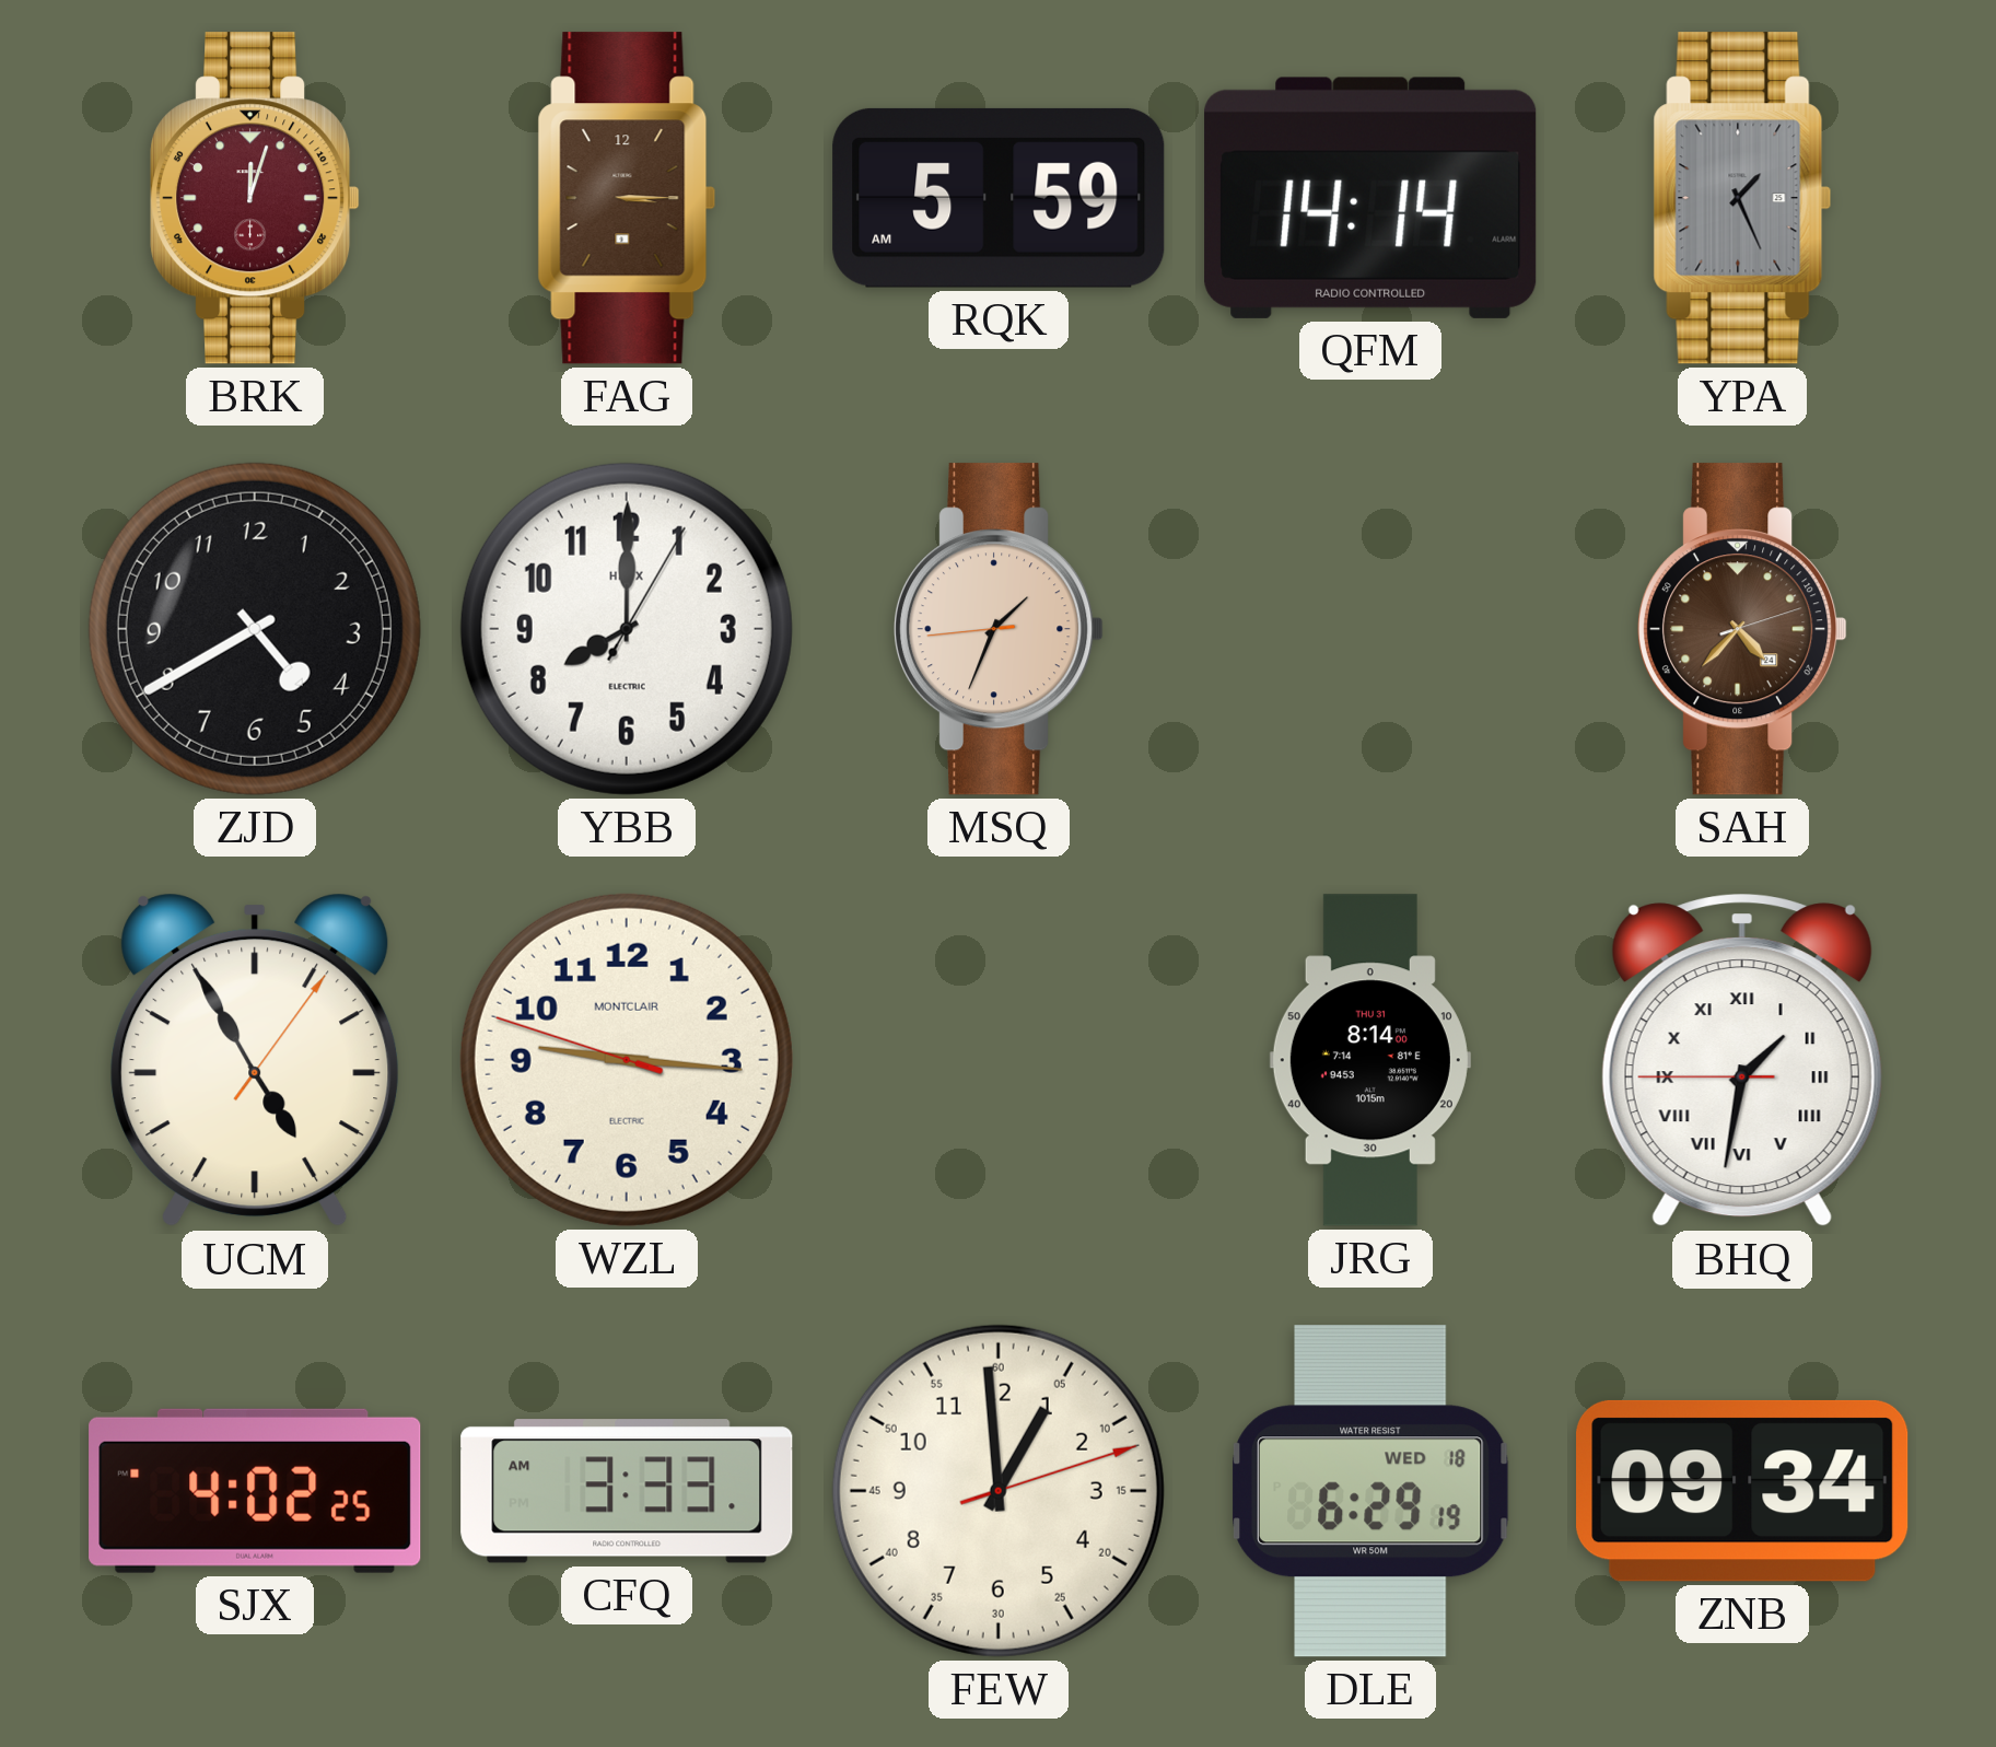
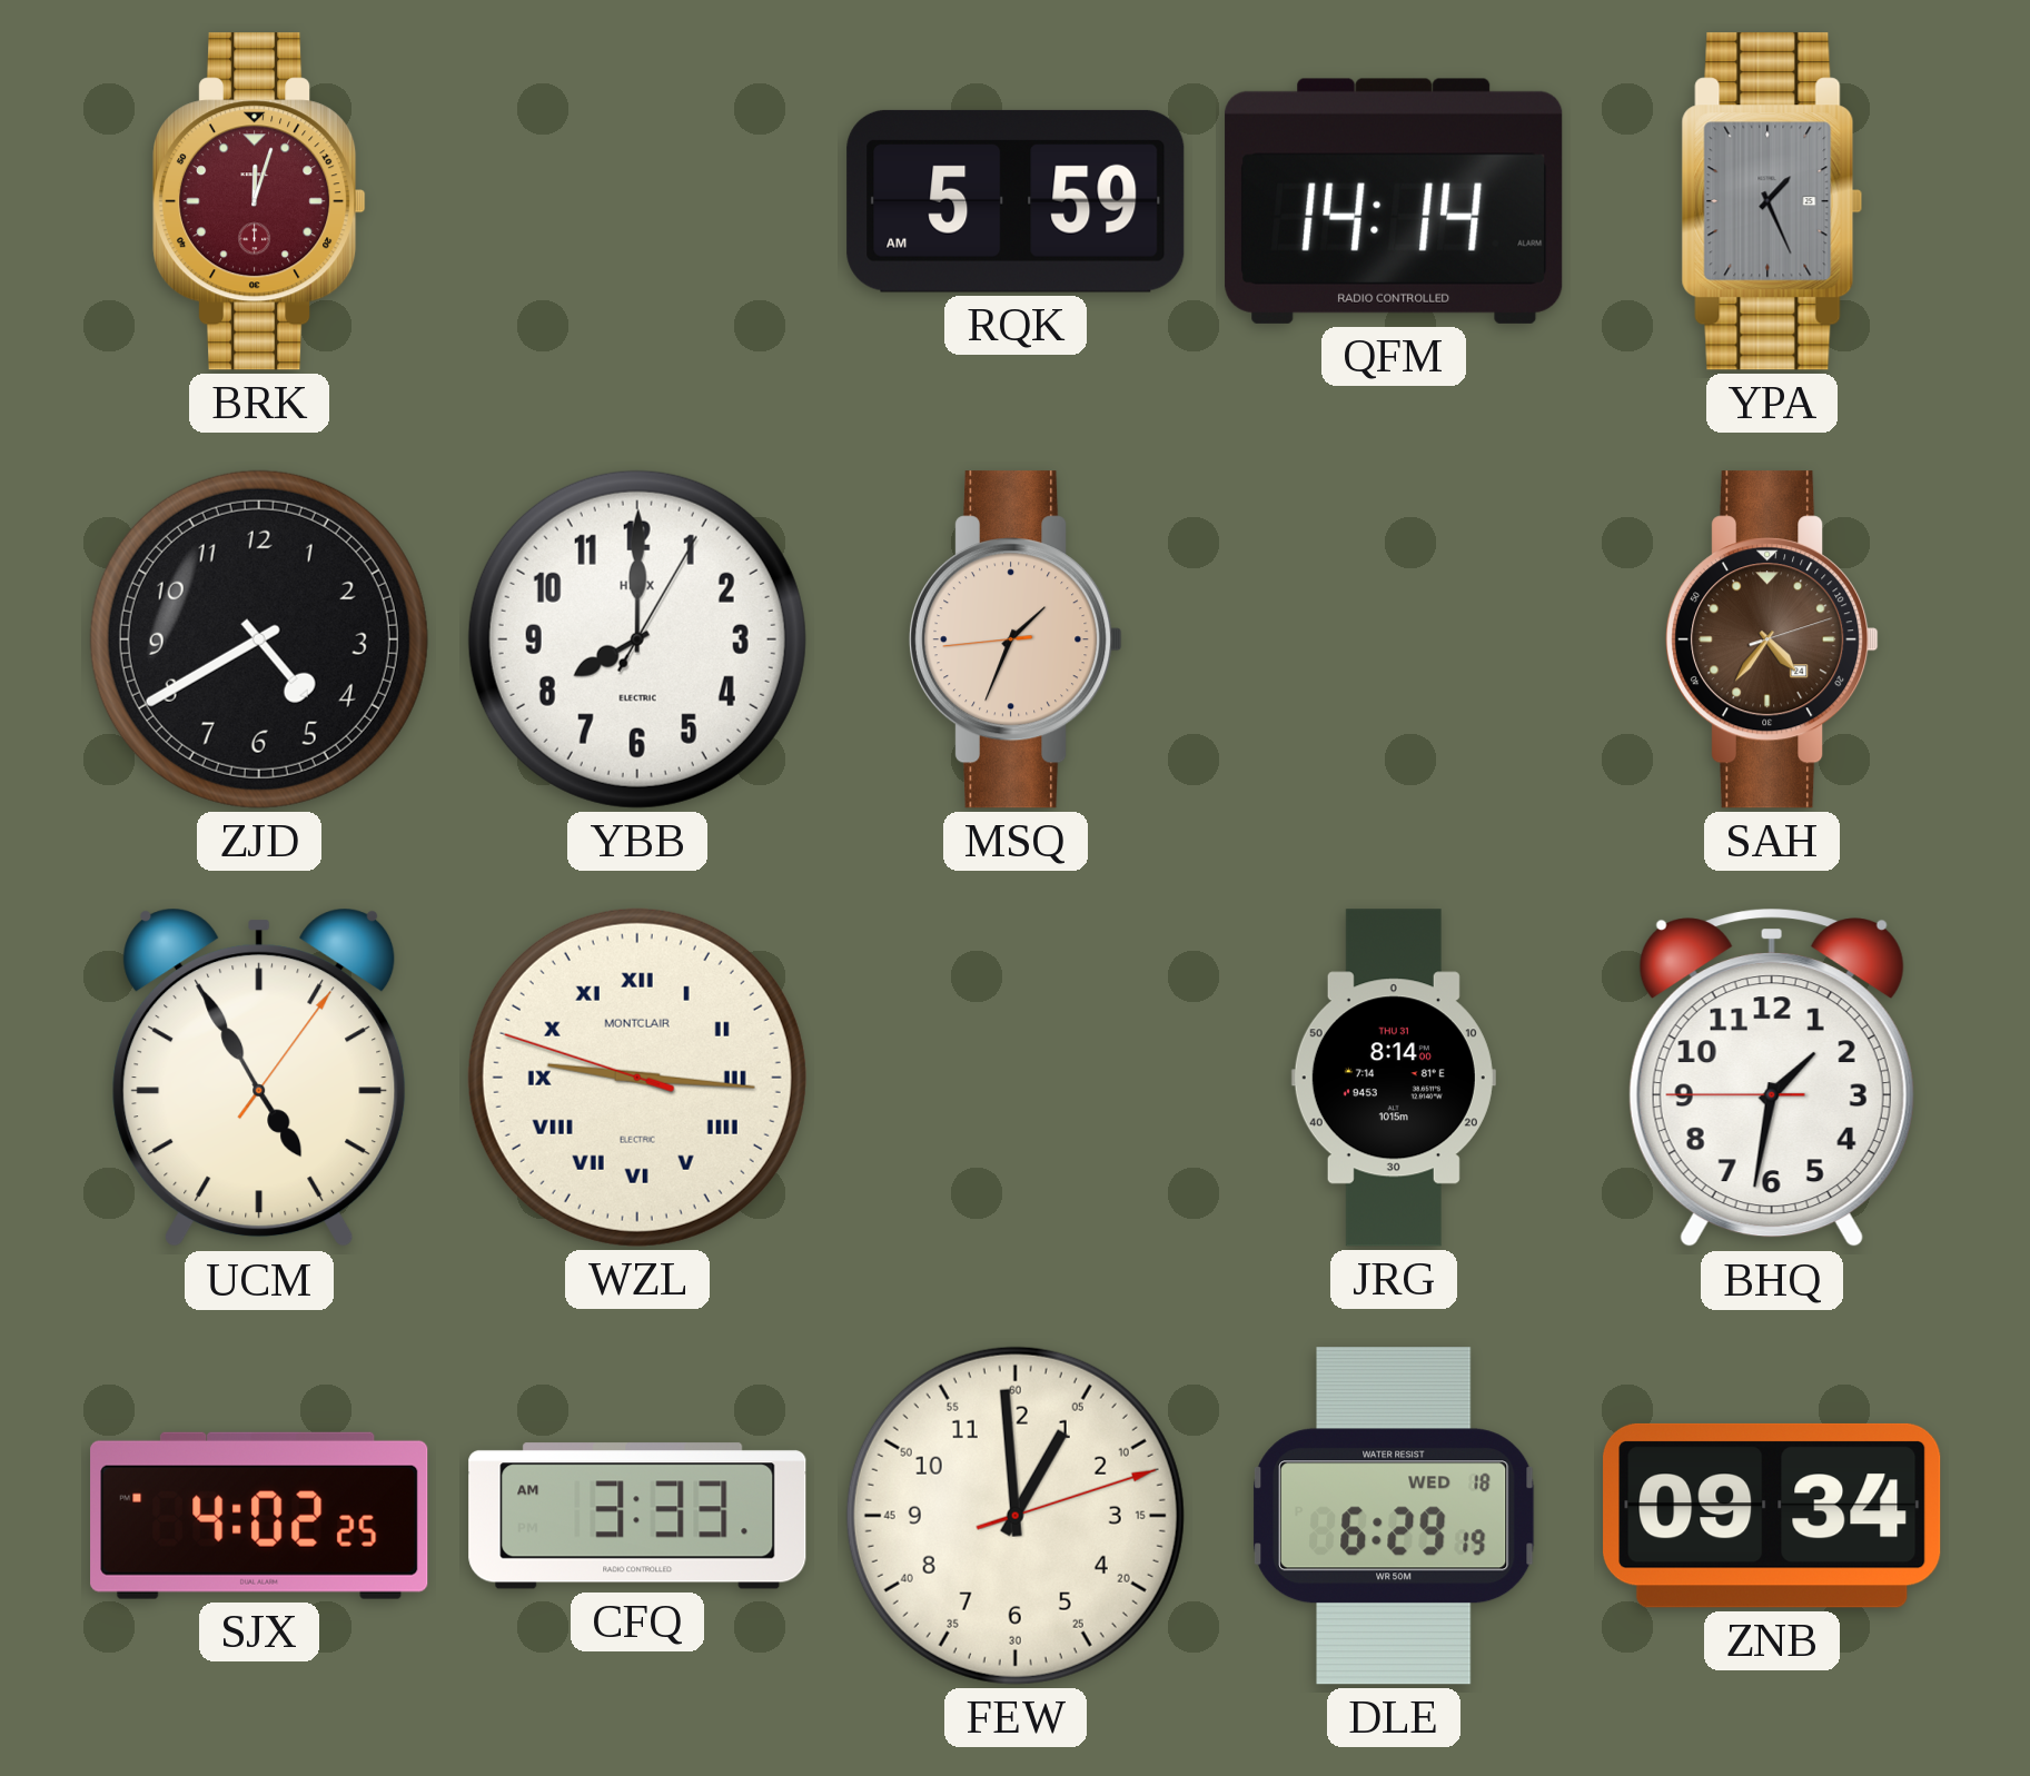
FAG: 3:15 -> none (627, 198)
SAH: 4:37 -> 4:36 (1773, 639)
WZL numerals: Arabic -> Roman (637, 1078)
BHQ numerals: Roman -> Arabic (1772, 1079)
